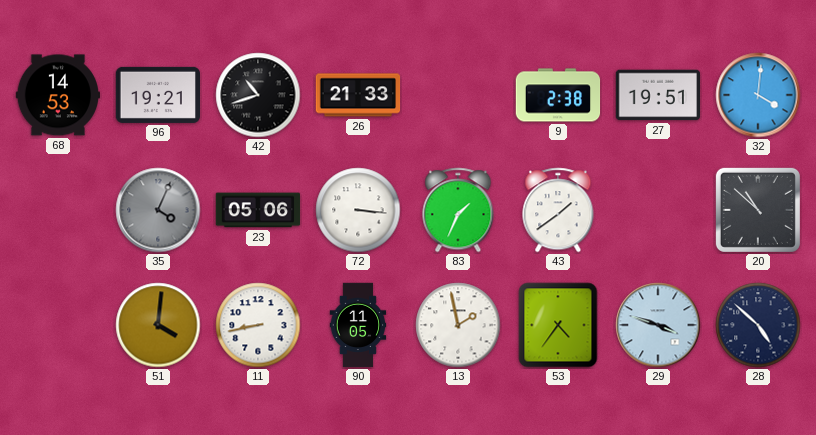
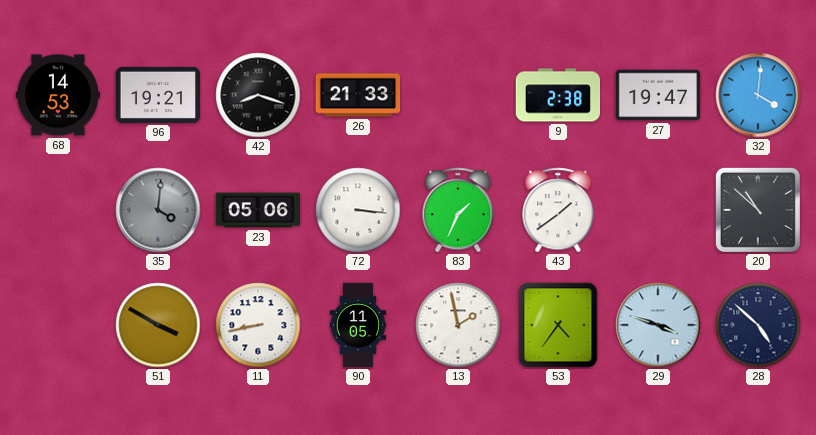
42: 10:42 -> 8:18 (258, 95)
27: 19:51 -> 19:47 (658, 95)
35: 4:04 -> 4:01 (158, 210)
51: 4:01 -> 3:50 (158, 325)
